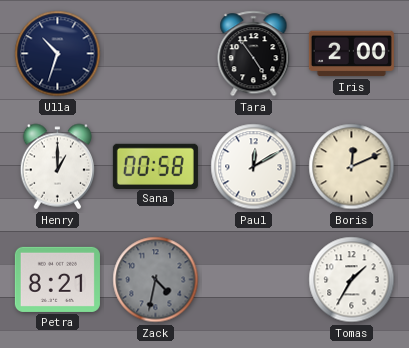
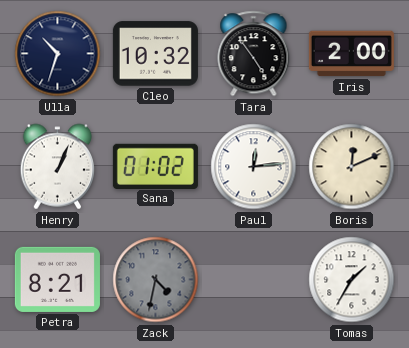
Cleo: none -> 10:32 (155, 54)
Henry: 1:00 -> 1:04 (58, 167)
Sana: 00:58 -> 01:02 (155, 166)
Paul: 12:10 -> 12:14 (254, 167)
